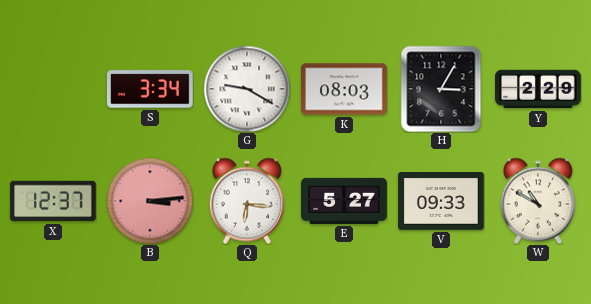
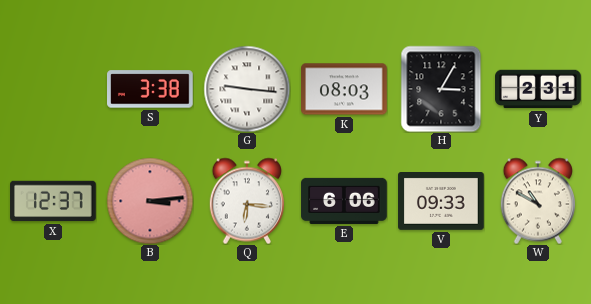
S: 3:34 -> 3:38 (151, 89)
G: 9:20 -> 9:16 (247, 89)
Y: 2:29 -> 2:31 (538, 89)
E: 5:27 -> 6:06 (344, 201)
